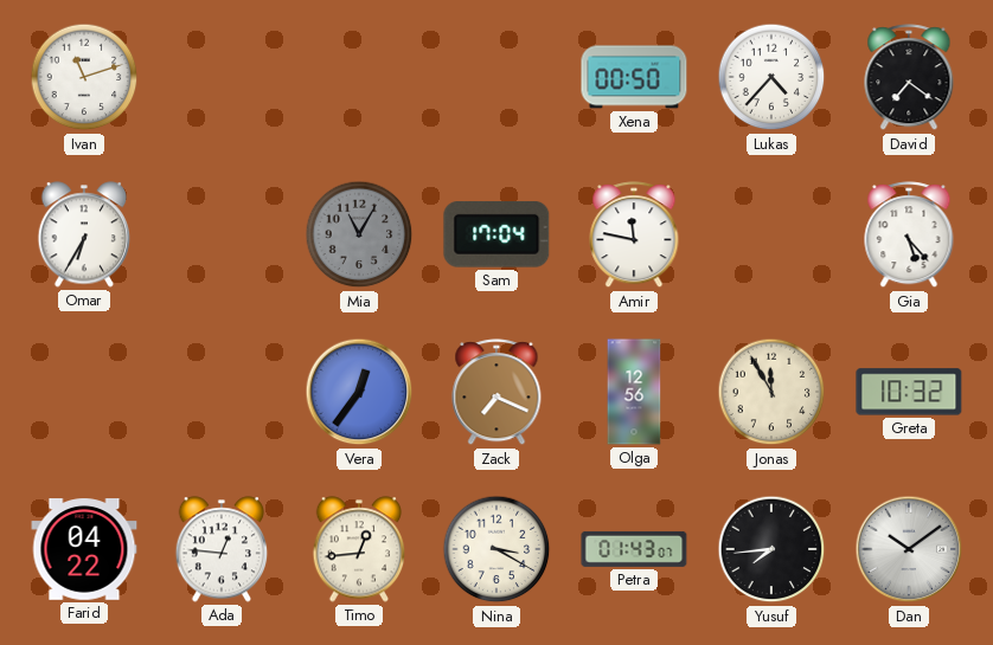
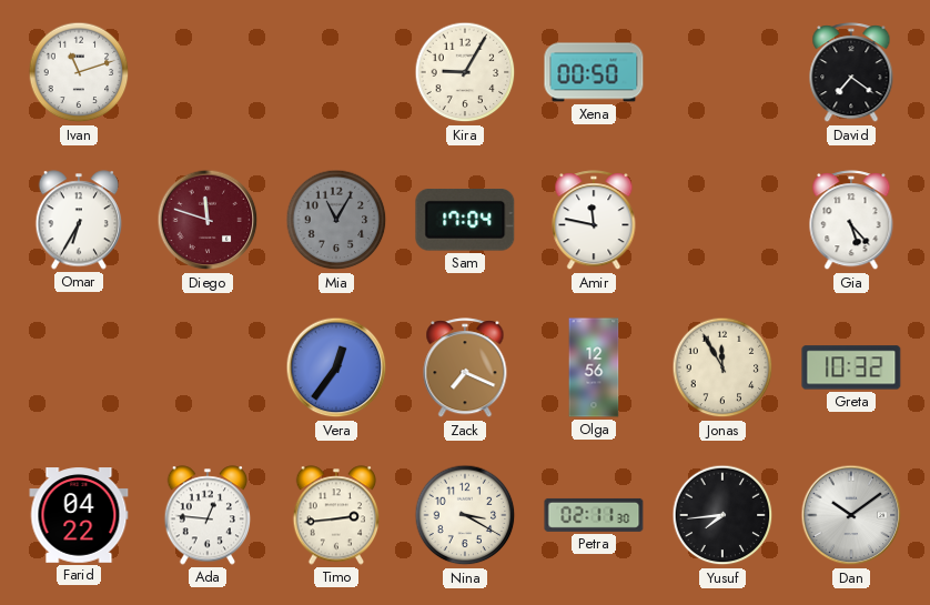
Kira: none -> 9:05 (465, 72)
Lukas: 4:37 -> none (771, 77)
Diego: none -> 11:48 (208, 220)
Timo: 12:44 -> 2:44 (336, 515)
Petra: 01:43 -> 02:11 (594, 515)
